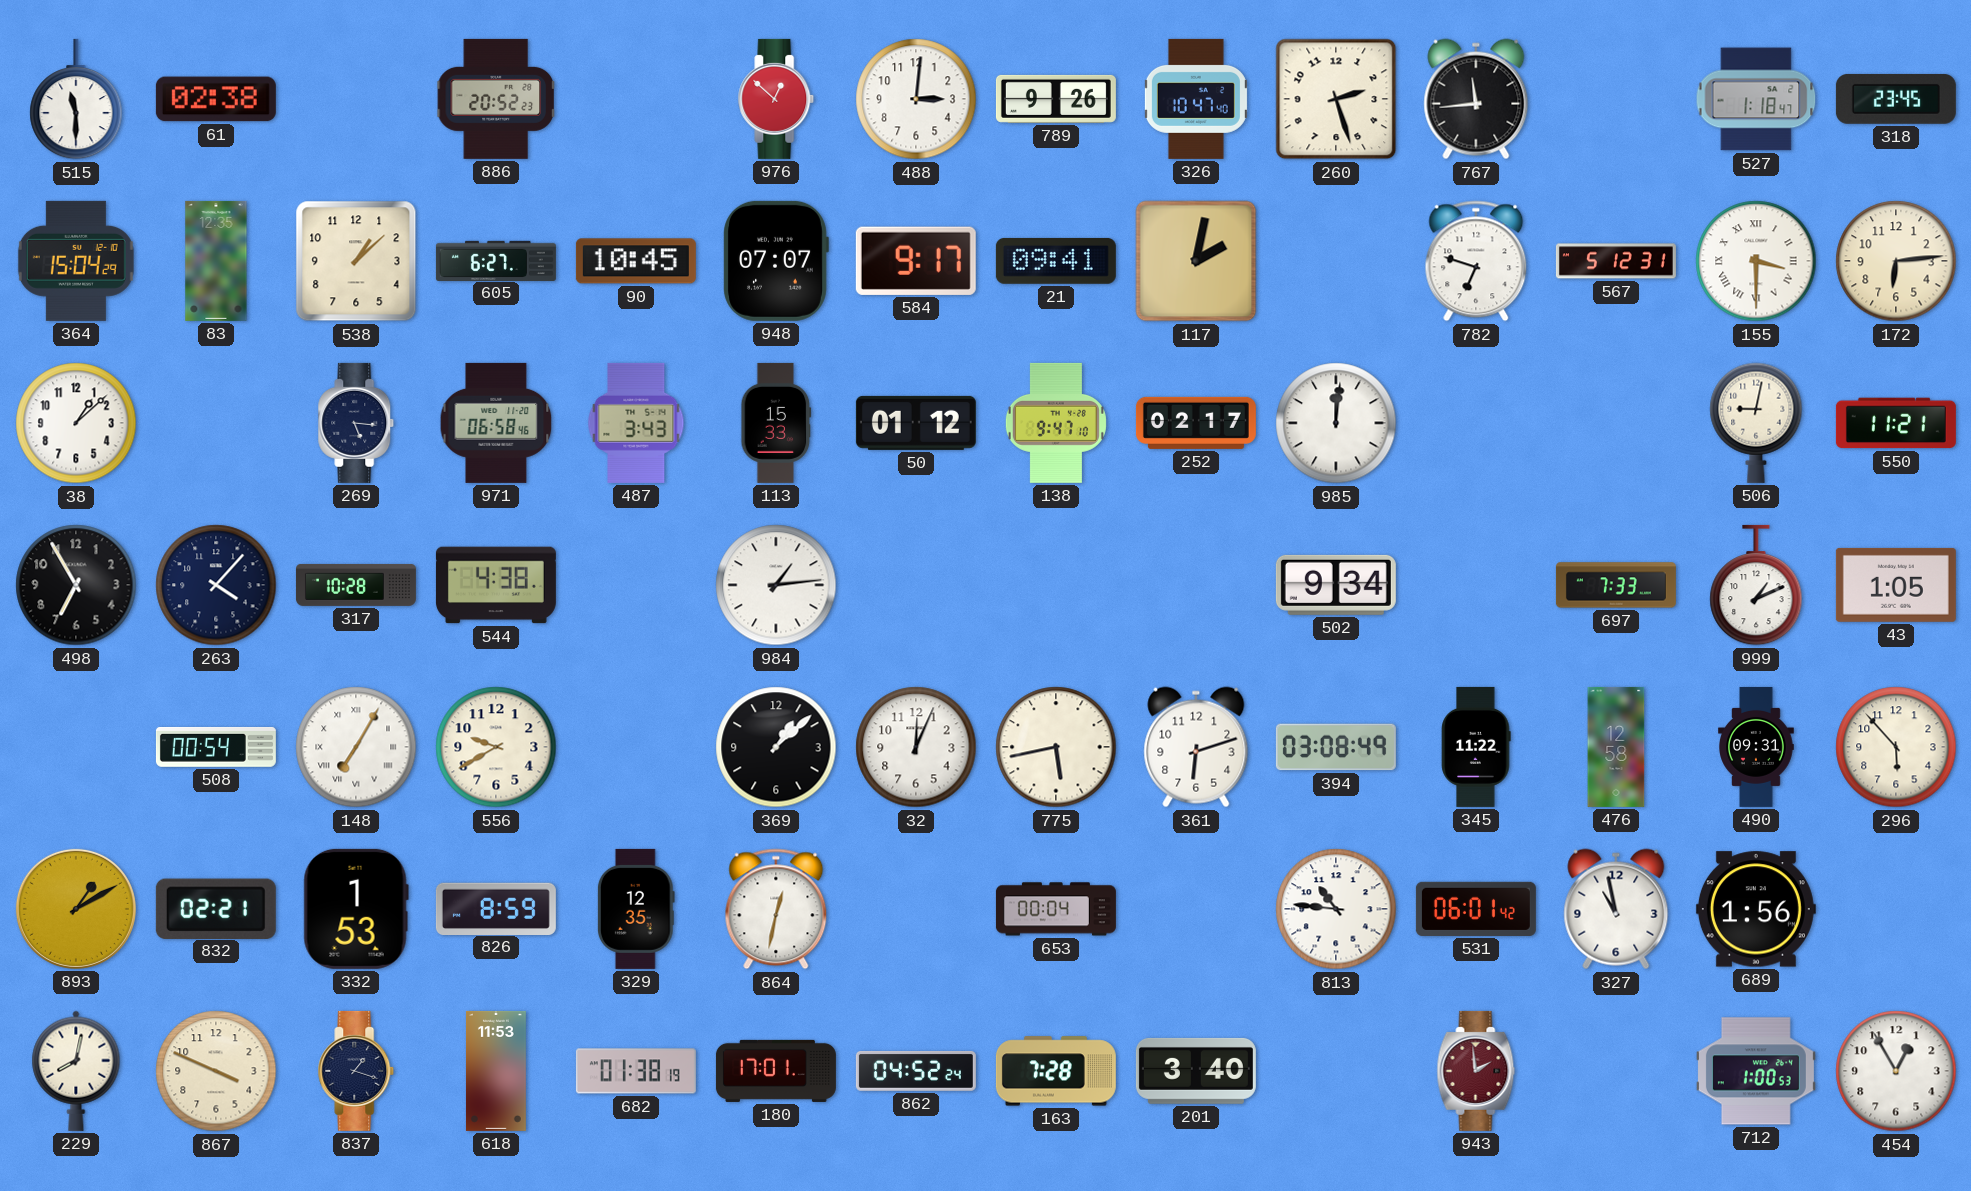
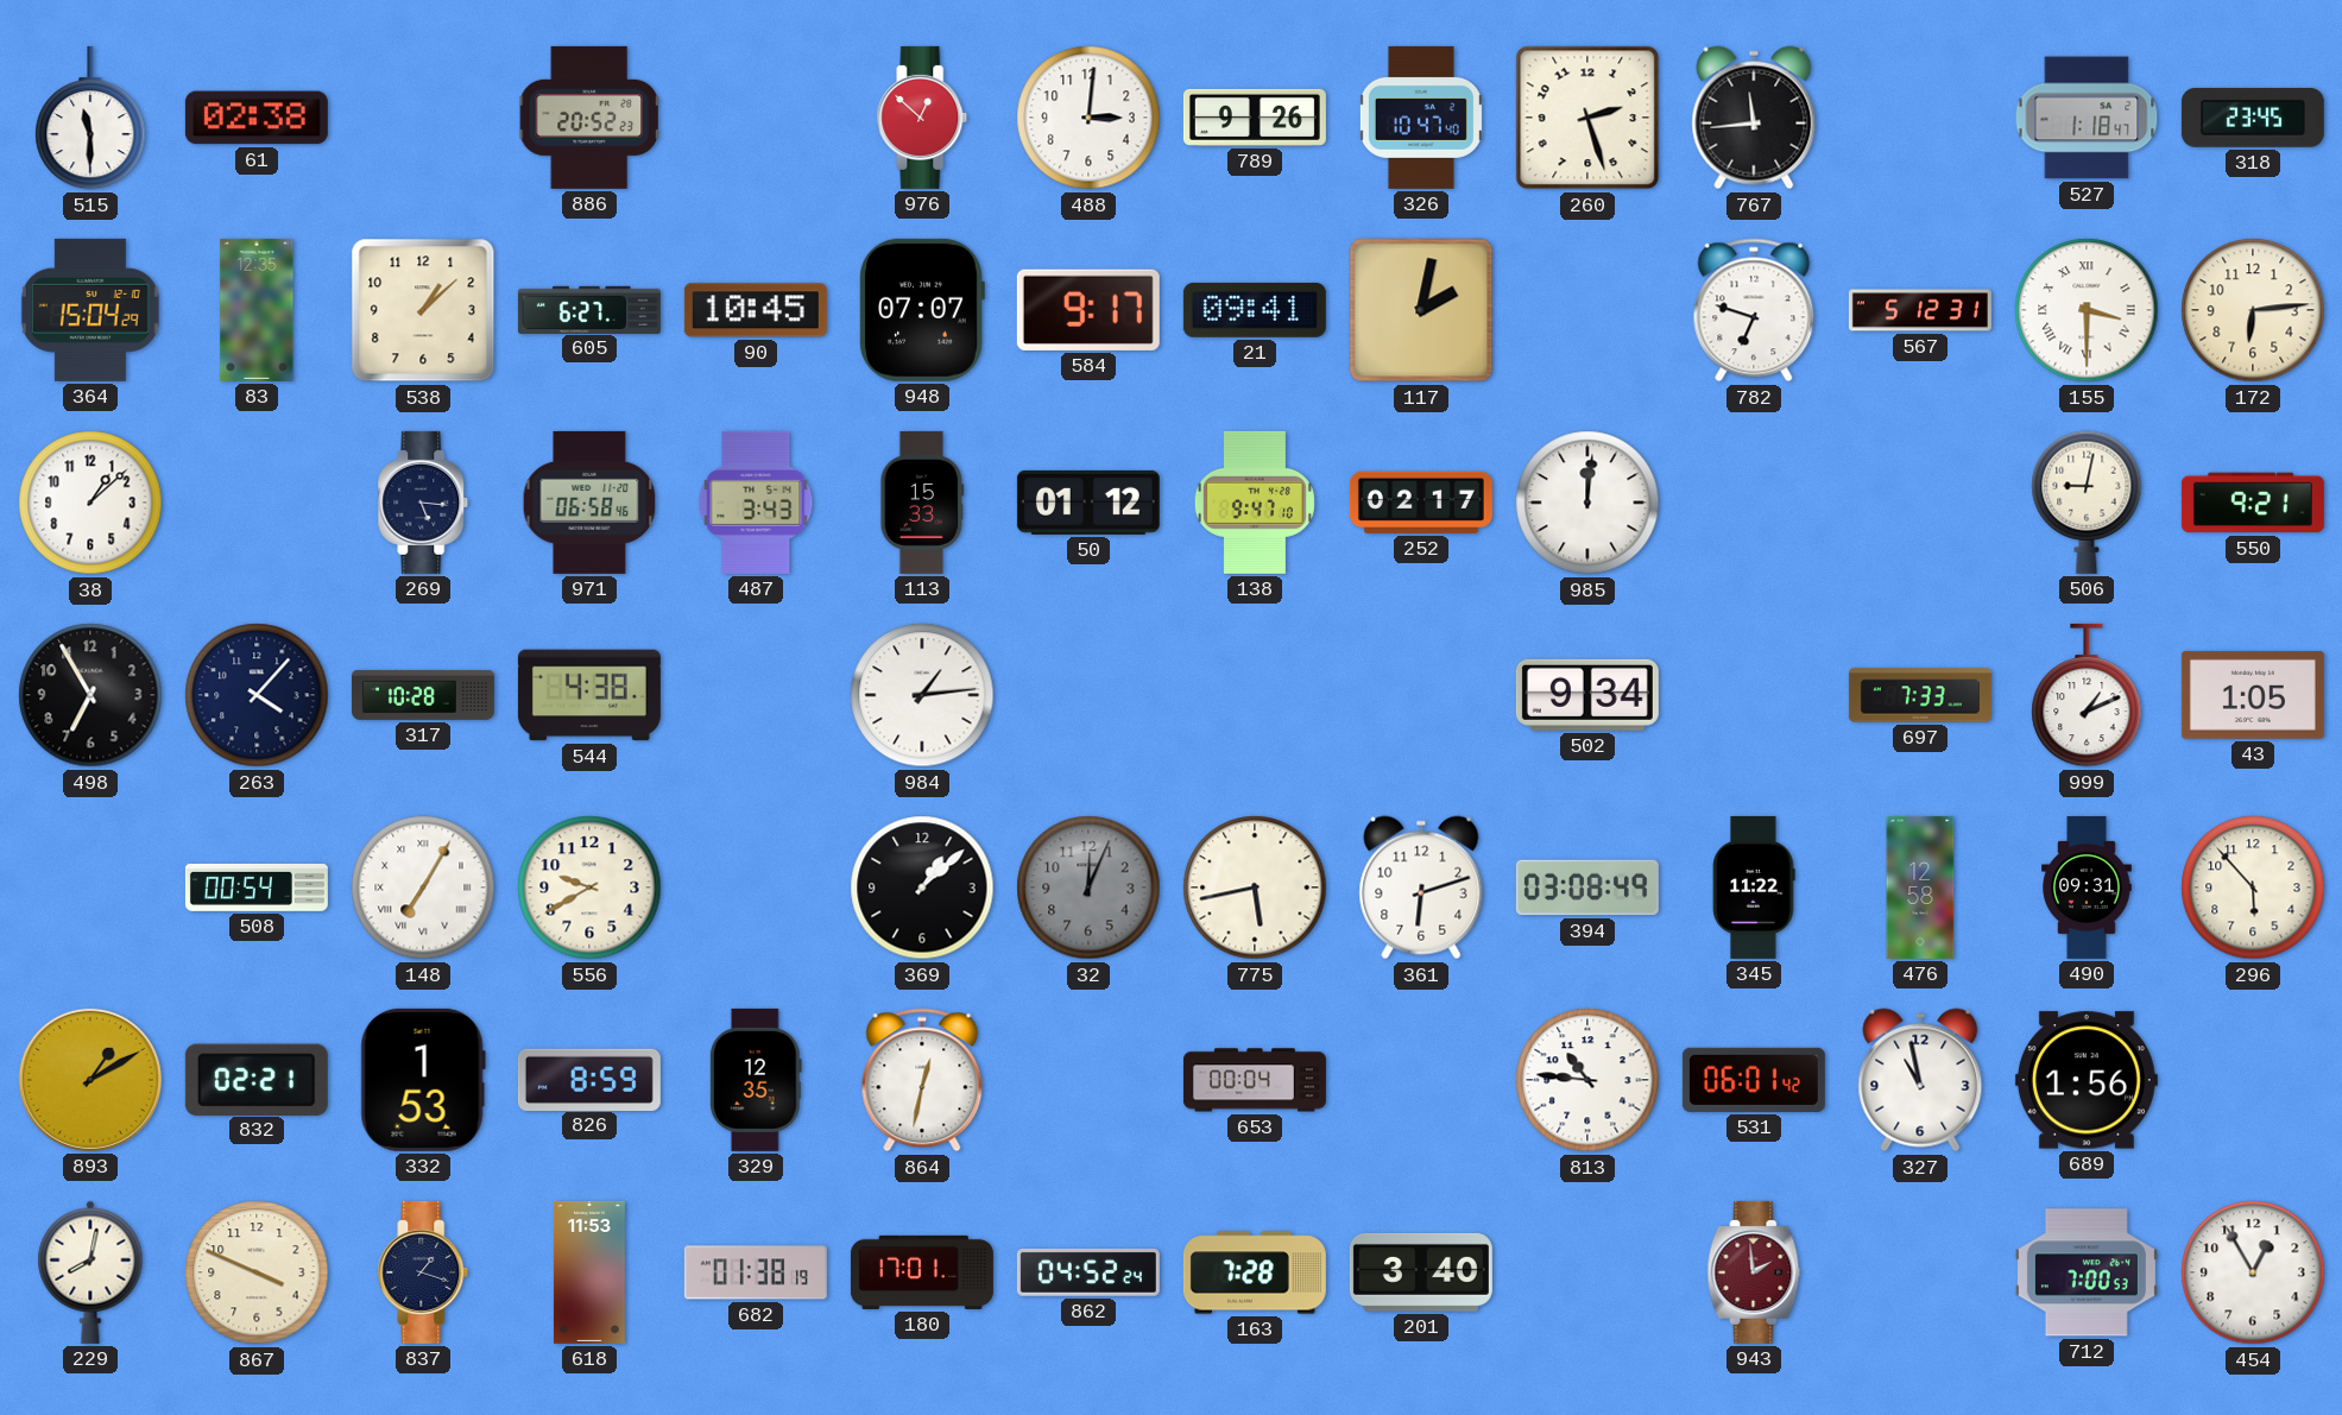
550: 11:21 -> 9:21 (2253, 503)
32 dial: white -> grey (1088, 887)
712: 1:00 -> 7:00 (2087, 1272)
